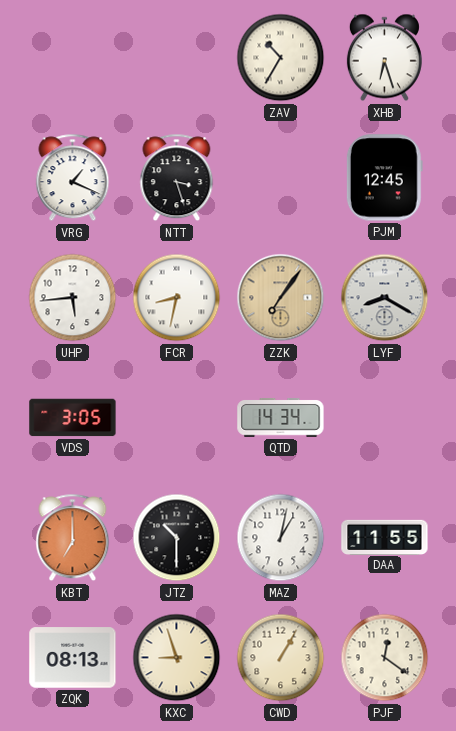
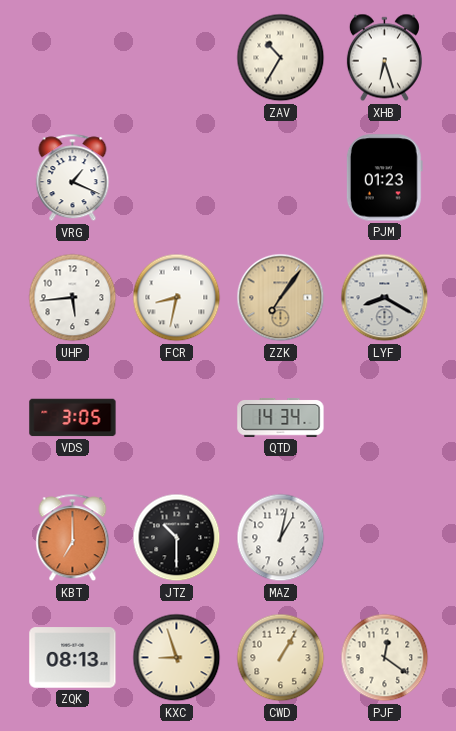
NTT: 3:27 -> none (177, 178)
PJM: 12:45 -> 01:23 (384, 178)
DAA: 11:55 -> none (385, 537)
